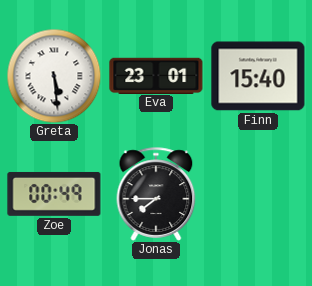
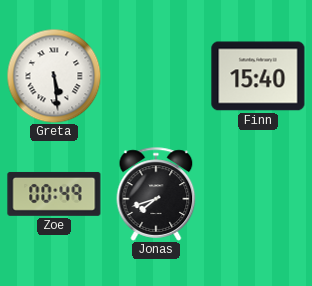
Eva: 23:01 -> none (156, 75)
Jonas: 7:45 -> 7:42 (156, 194)
